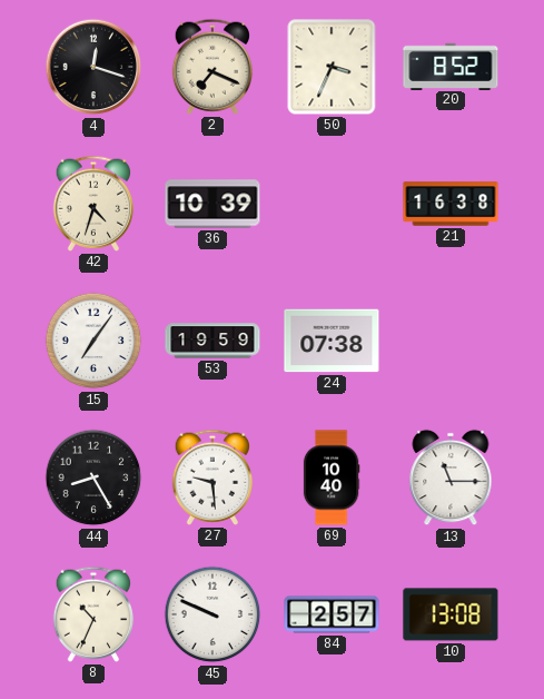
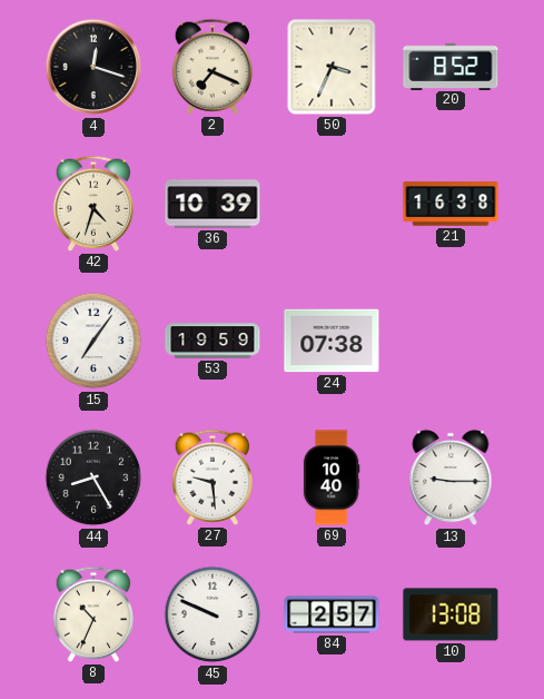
13: 11:15 -> 9:15 (451, 478)
